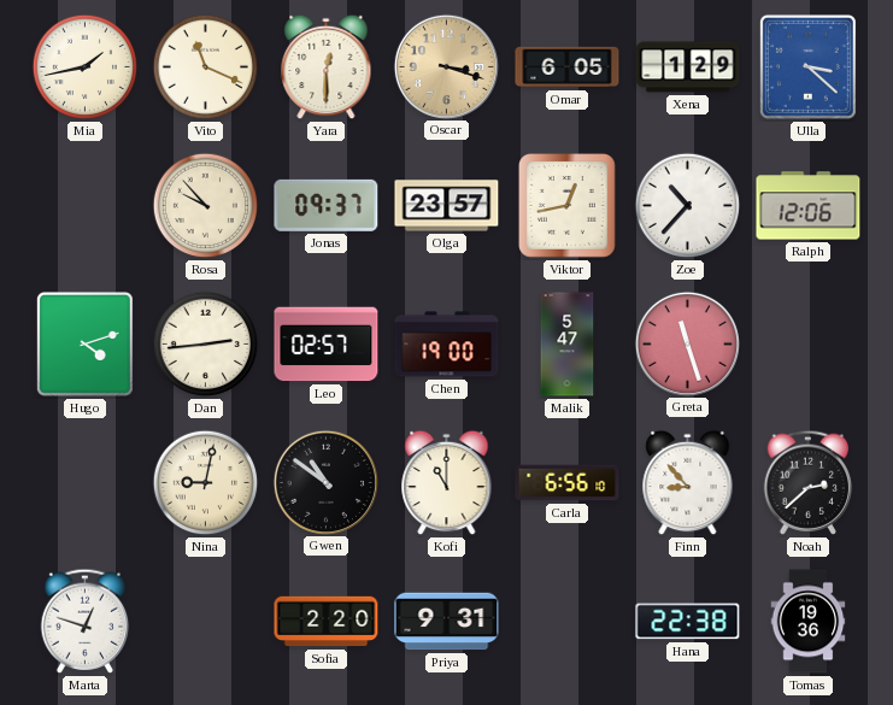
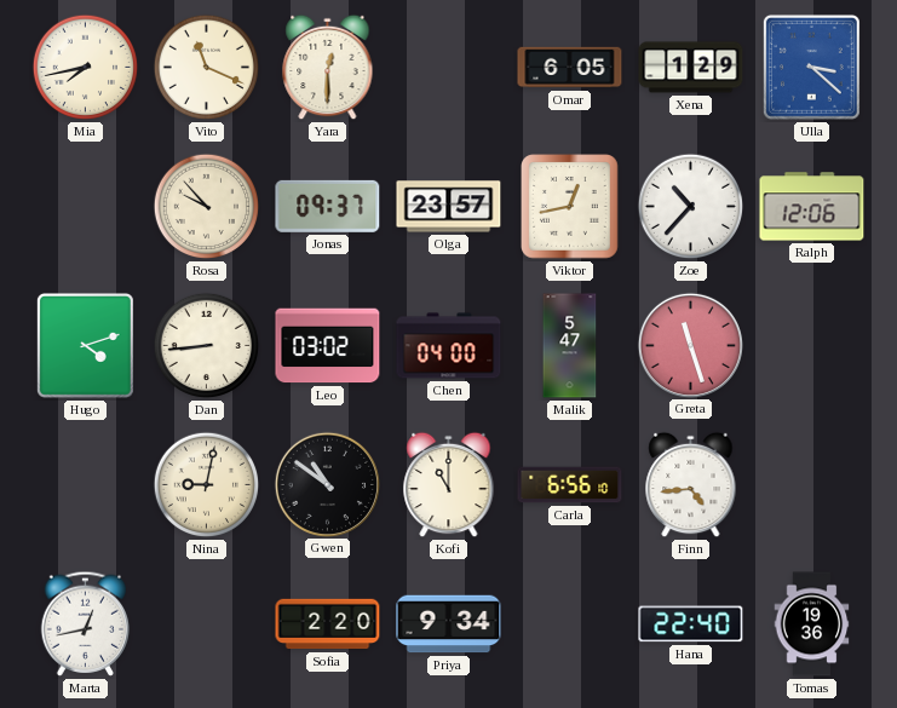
Mia: 1:43 -> 7:43 (86, 68)
Oscar: 3:18 -> none (446, 66)
Dan: 2:44 -> 8:44 (207, 346)
Leo: 02:57 -> 03:02 (328, 346)
Chen: 19:00 -> 04:00 (449, 346)
Finn: 8:53 -> 4:44 (691, 485)
Noah: 2:38 -> none (809, 482)
Marta: 12:48 -> 12:43 (86, 623)
Priya: 9:31 -> 9:34 (449, 624)
Hana: 22:38 -> 22:40 (691, 624)
